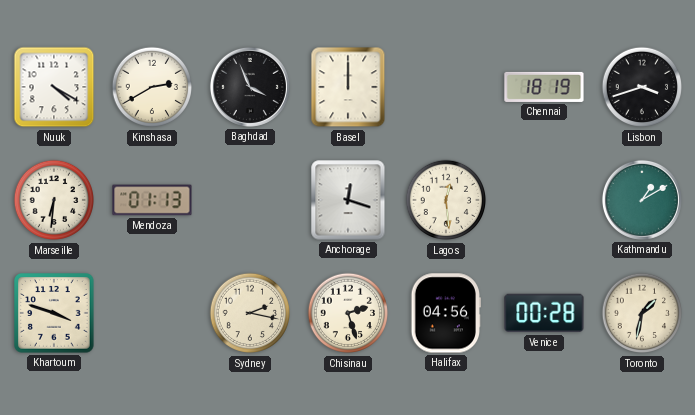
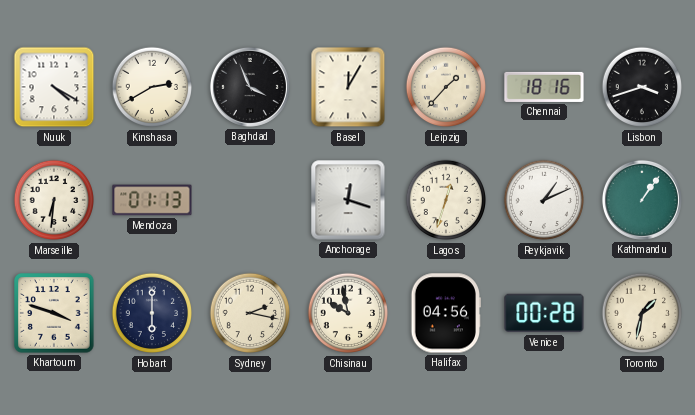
Basel: 12:00 -> 12:05 (348, 87)
Leipzig: none -> 1:37 (446, 87)
Chennai: 18:19 -> 18:16 (544, 87)
Lagos: 12:29 -> 12:33 (446, 200)
Reykjavik: none -> 1:11 (544, 200)
Kathmandu: 1:10 -> 1:06 (642, 200)
Hobart: none -> 6:00 (152, 313)
Chisinau: 2:27 -> 9:58 (348, 313)
